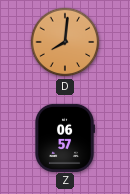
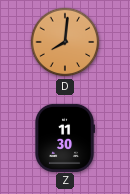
Z: 06:57 -> 11:30 (65, 138)
